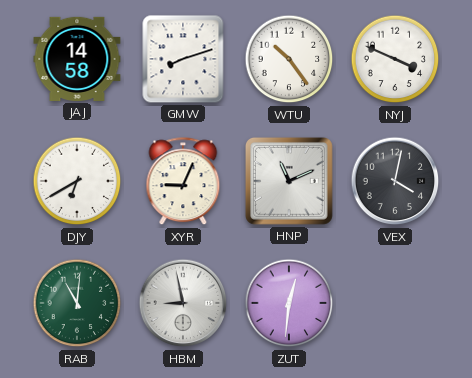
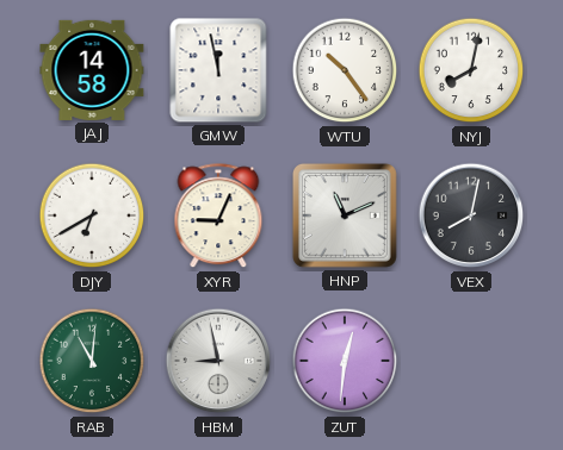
GMW: 8:12 -> 11:58 (218, 70)
NYJ: 3:49 -> 8:02 (471, 70)
VEX: 4:02 -> 8:02 (471, 215)
